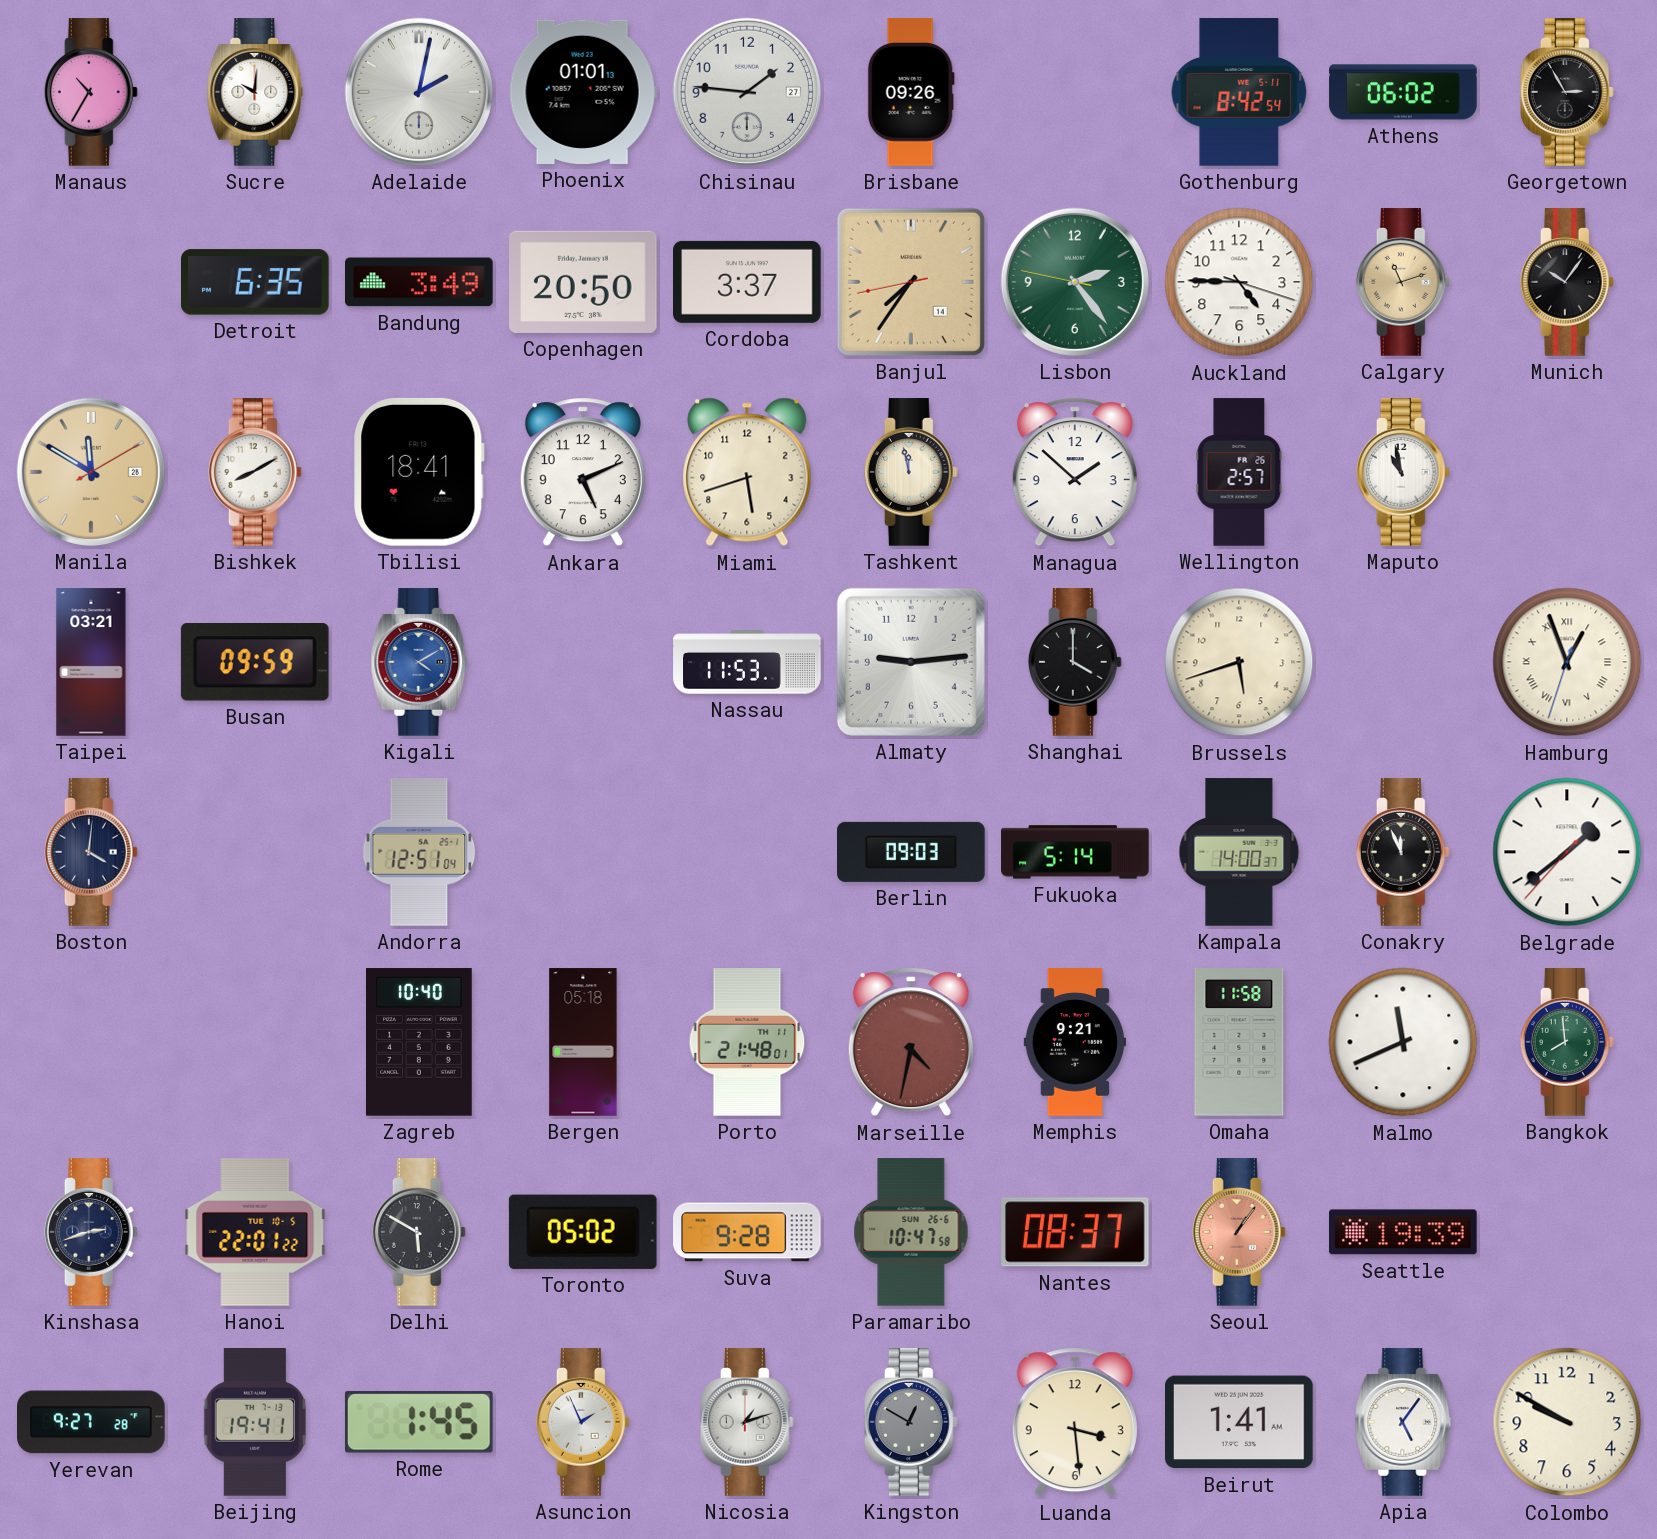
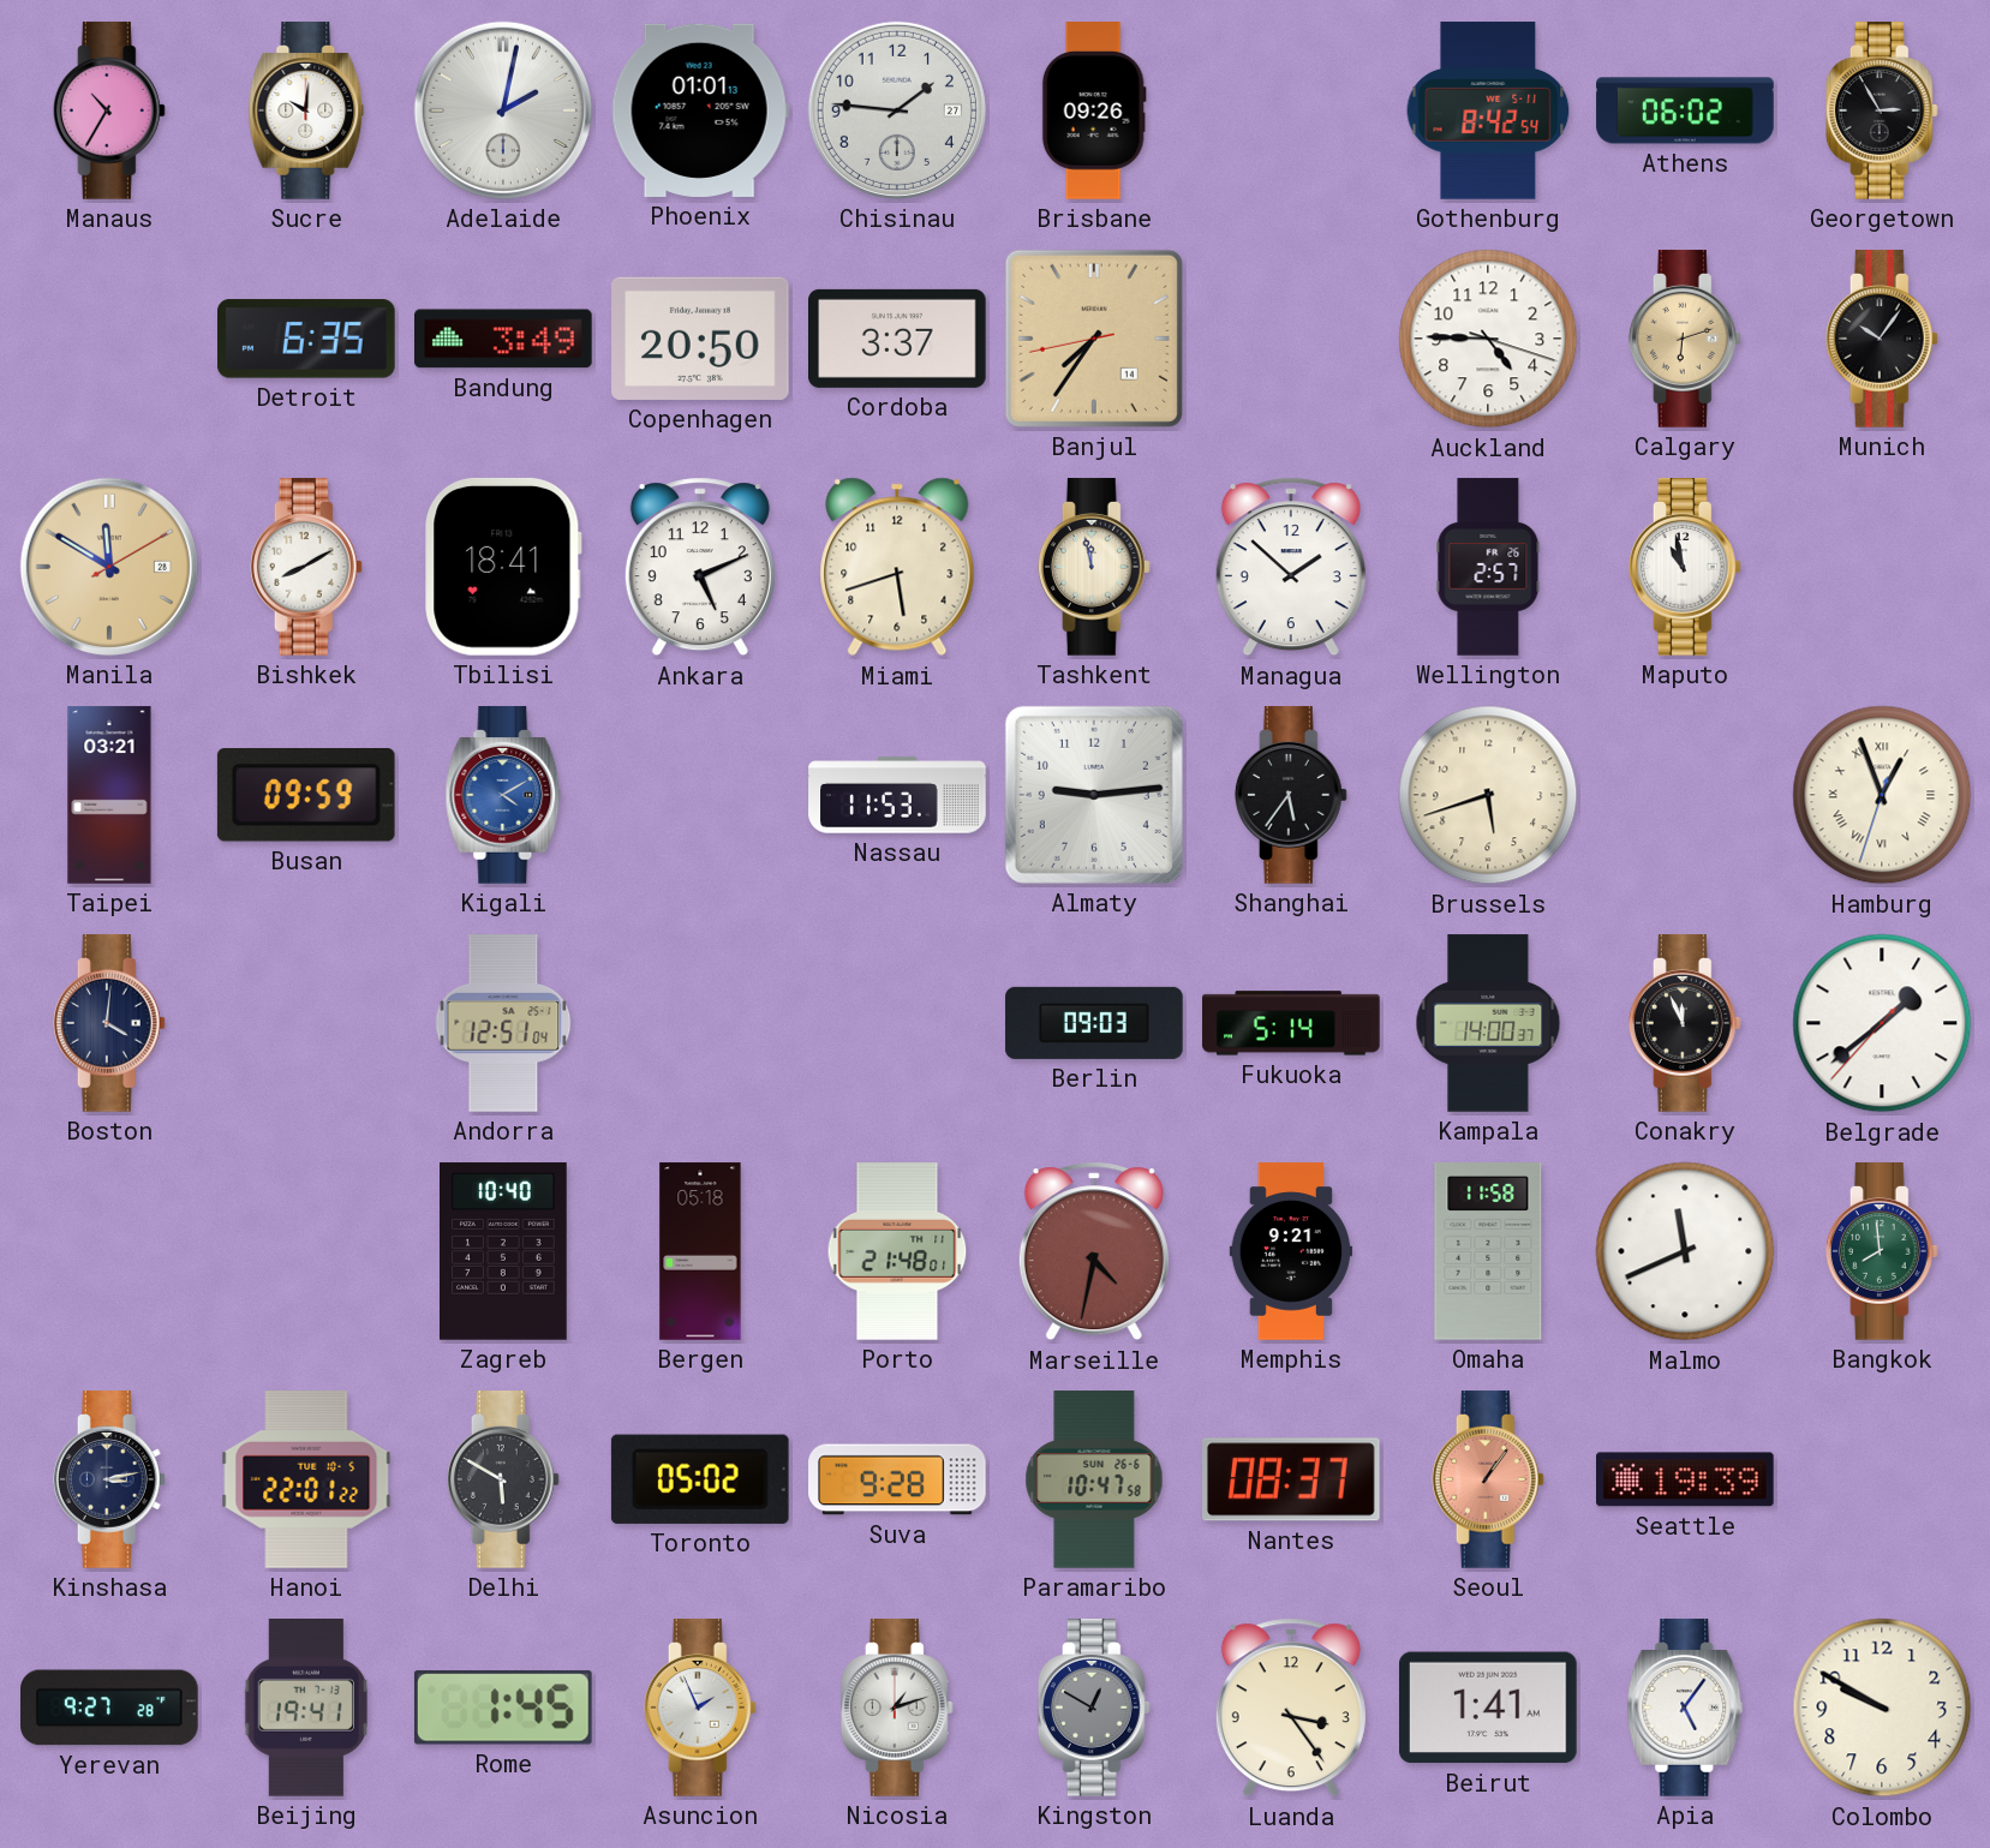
Lisbon: 2:23 -> none (1075, 282)
Calgary: 11:12 -> 6:12 (1685, 339)
Shanghai: 4:00 -> 5:36 (1291, 795)
Kinshasa: 2:42 -> 3:13 (109, 1479)
Luanda: 3:29 -> 3:24 (1291, 1708)
